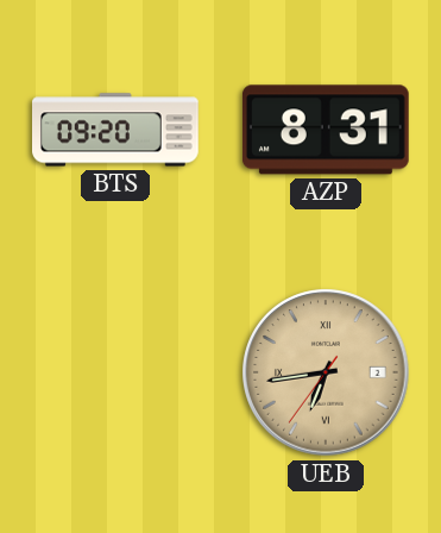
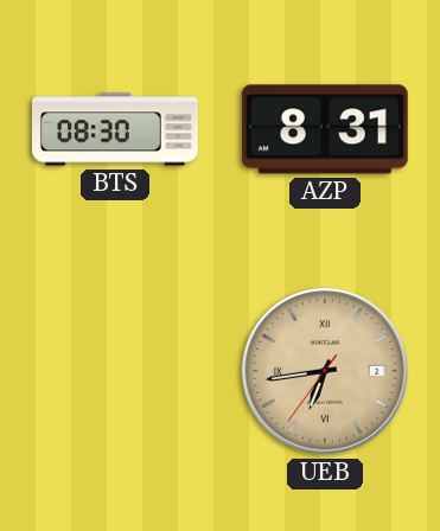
BTS: 09:20 -> 08:30 (116, 129)
